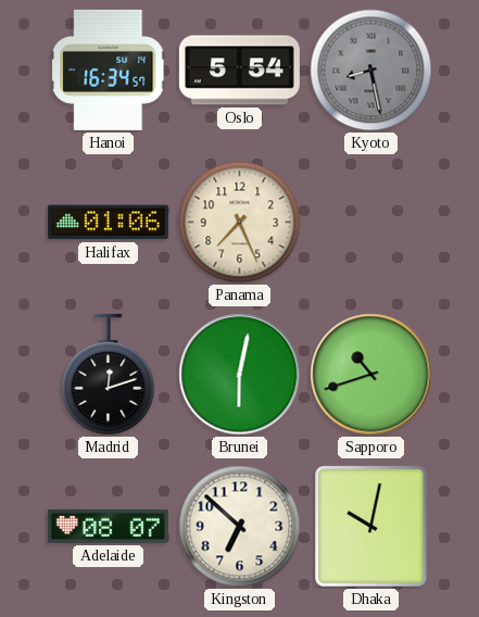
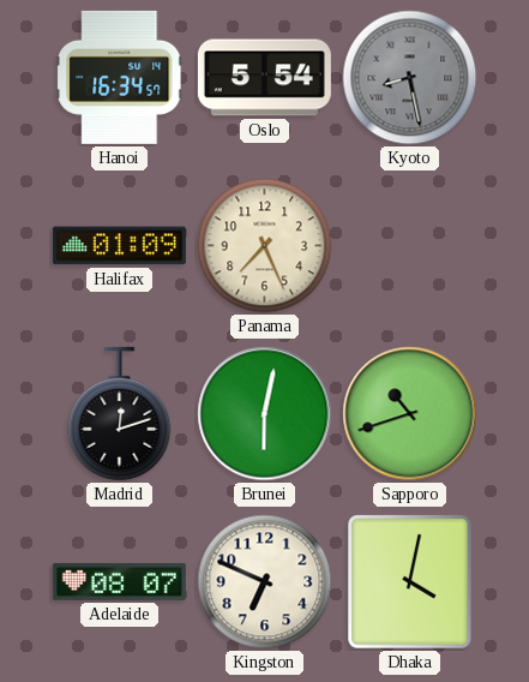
Halifax: 01:06 -> 01:09 (119, 246)
Kingston: 6:52 -> 6:49 (265, 582)
Dhaka: 10:02 -> 4:02 (410, 582)
